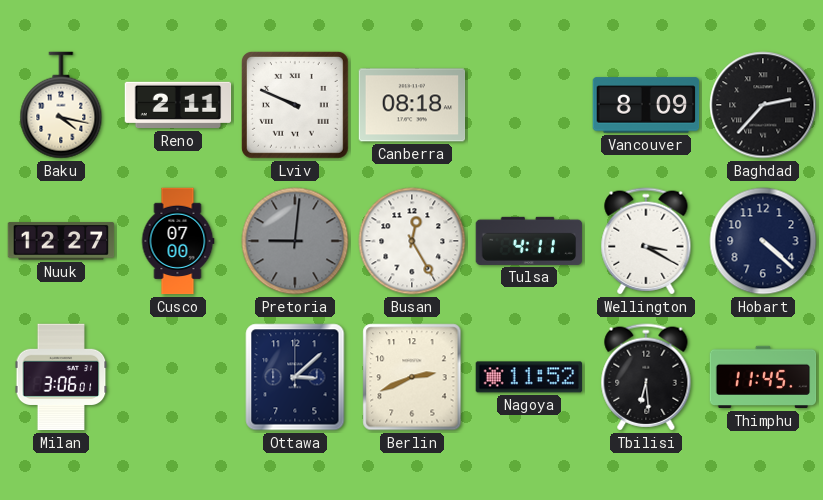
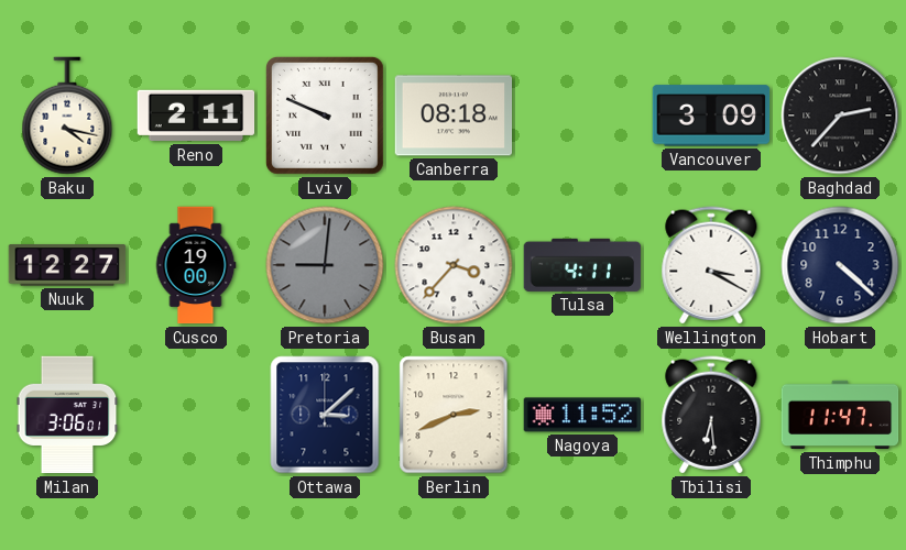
Vancouver: 8:09 -> 3:09 (711, 116)
Cusco: 07:00 -> 19:00 (196, 265)
Busan: 12:25 -> 3:37 (454, 265)
Thimphu: 11:45 -> 11:47 (840, 415)
